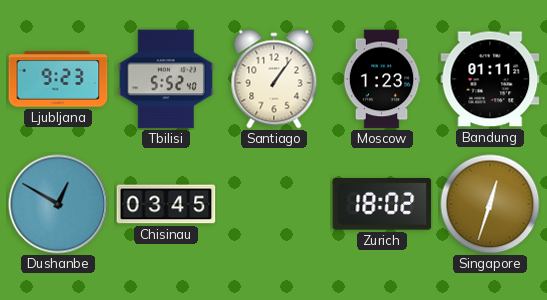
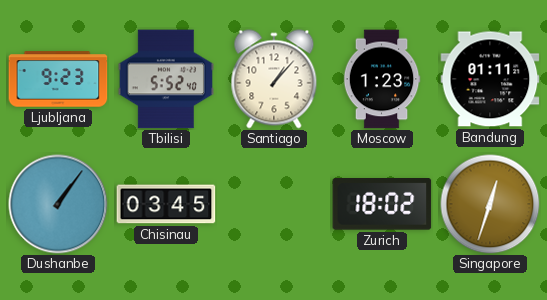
Santiago: 1:06 -> 1:07 (274, 79)
Dushanbe: 12:50 -> 1:06 (58, 204)
